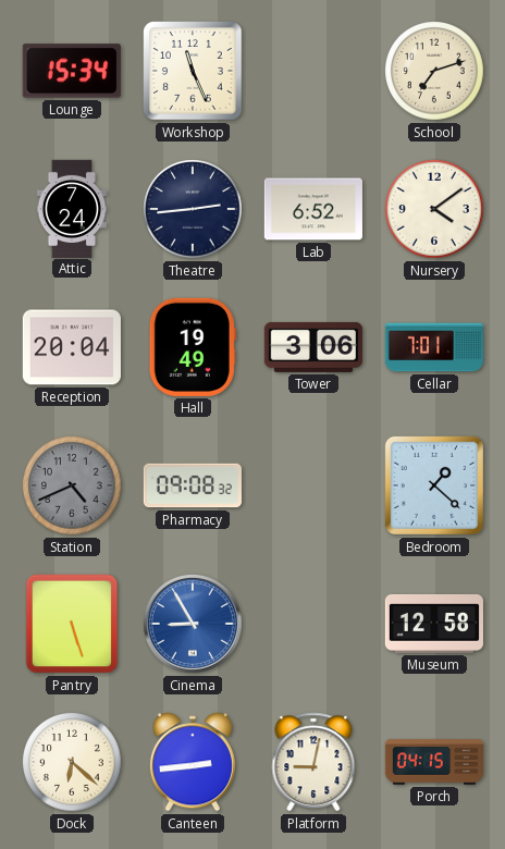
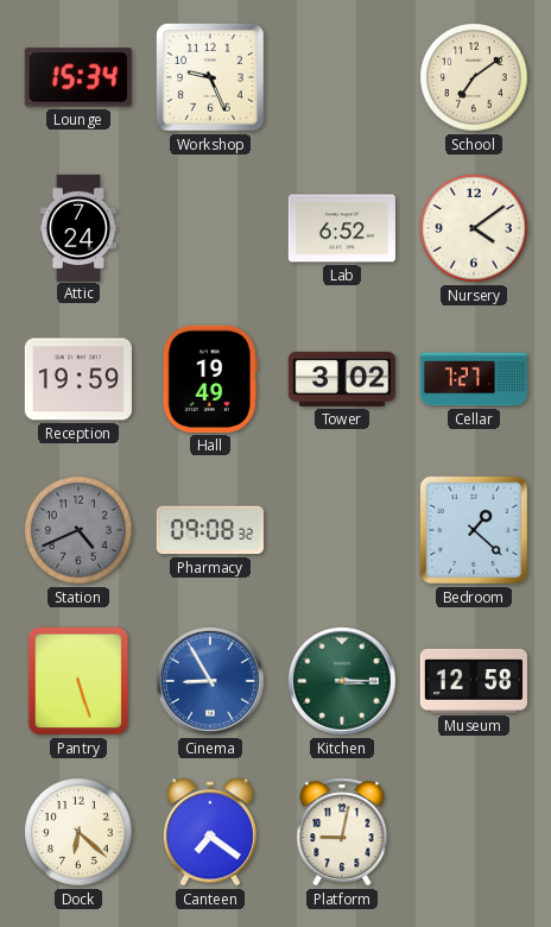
Workshop: 11:26 -> 9:26 (210, 77)
School: 7:12 -> 7:09 (474, 77)
Theatre: 2:44 -> none (193, 209)
Reception: 20:04 -> 19:59 (78, 379)
Tower: 3:06 -> 3:02 (342, 379)
Cellar: 7:01 -> 7:27 (473, 379)
Kitchen: none -> 3:15 (343, 682)
Canteen: 2:44 -> 7:21 (210, 832)
Porch: 04:15 -> none (433, 762)
